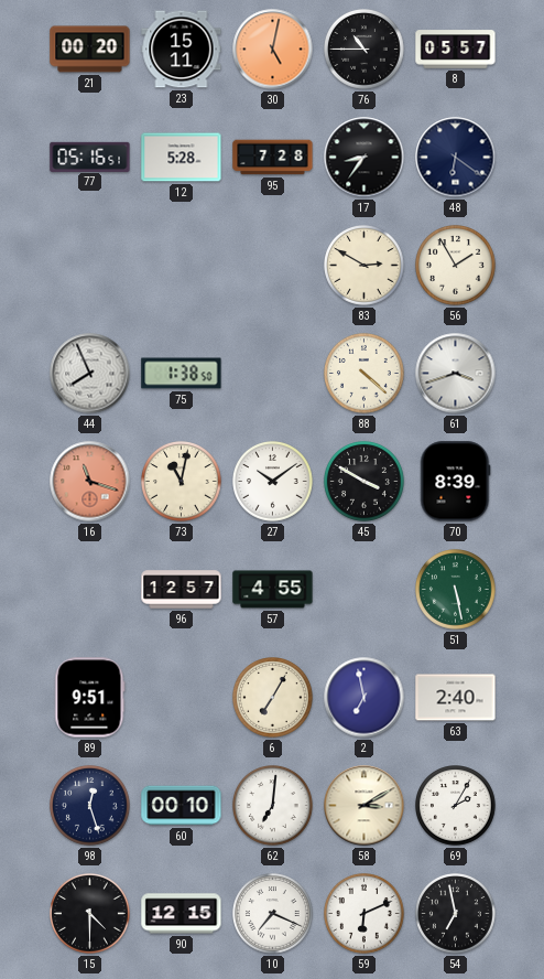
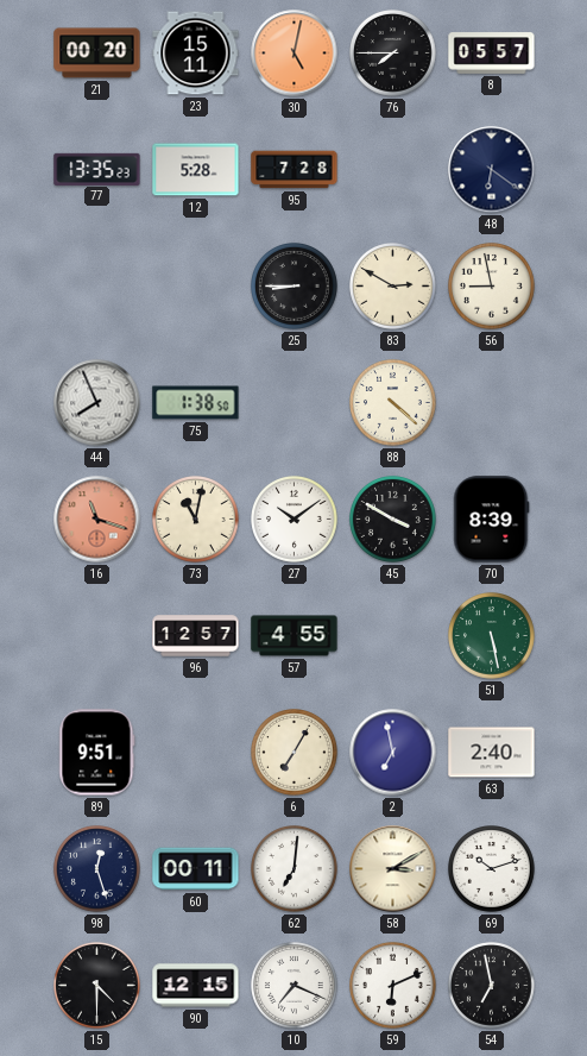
76: 10:45 -> 7:45 (393, 54)
77: 05:16 -> 13:35 (97, 169)
17: 8:36 -> none (365, 158)
25: none -> 8:45 (295, 287)
56: 1:55 -> 8:58 (492, 287)
61: 3:42 -> none (456, 374)
60: 00:10 -> 00:11 (196, 869)
69: 2:05 -> 10:12 (492, 869)
